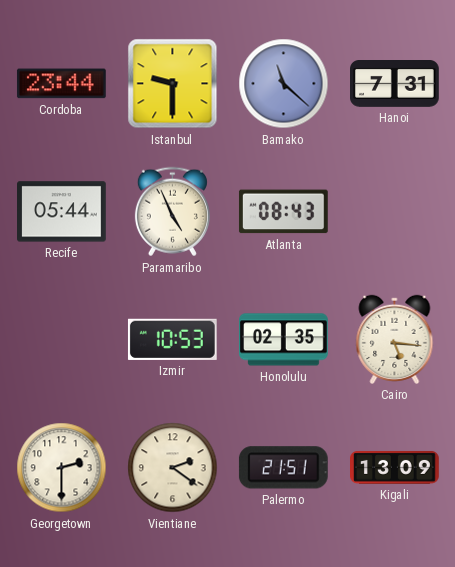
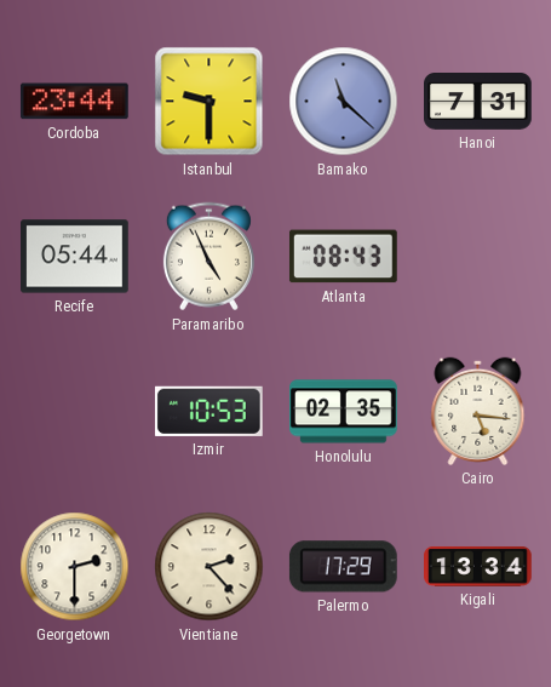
Vientiane: 2:21 -> 2:23 (210, 567)
Palermo: 21:51 -> 17:29 (343, 567)
Kigali: 13:09 -> 13:34 (478, 566)
